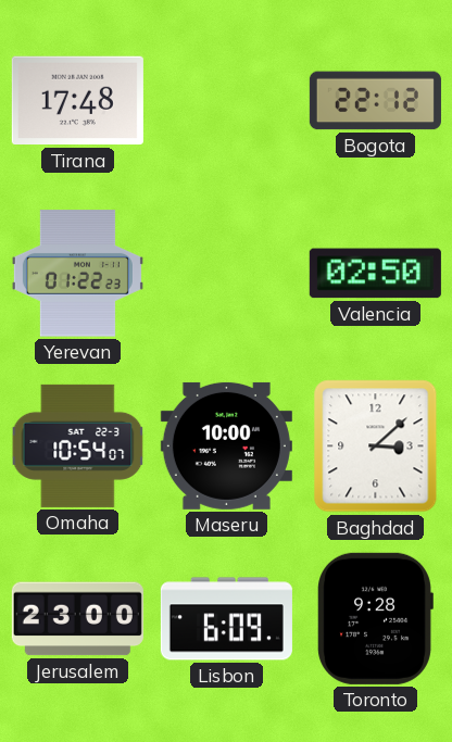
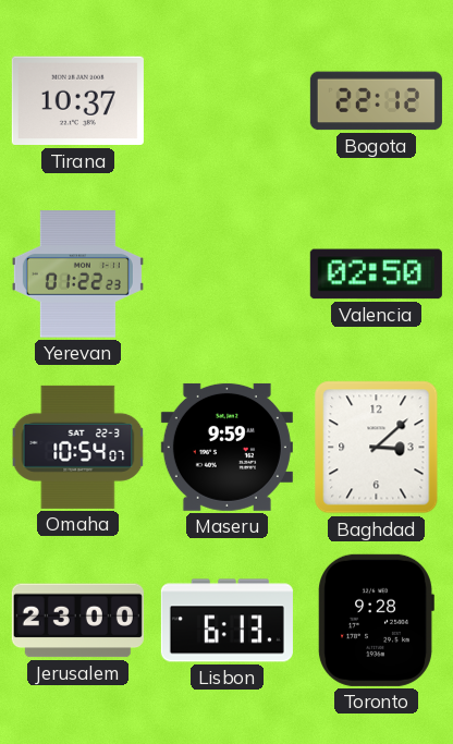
Tirana: 17:48 -> 10:37 (77, 101)
Maseru: 10:00 -> 9:59 (226, 447)
Lisbon: 6:09 -> 6:13 (226, 621)
